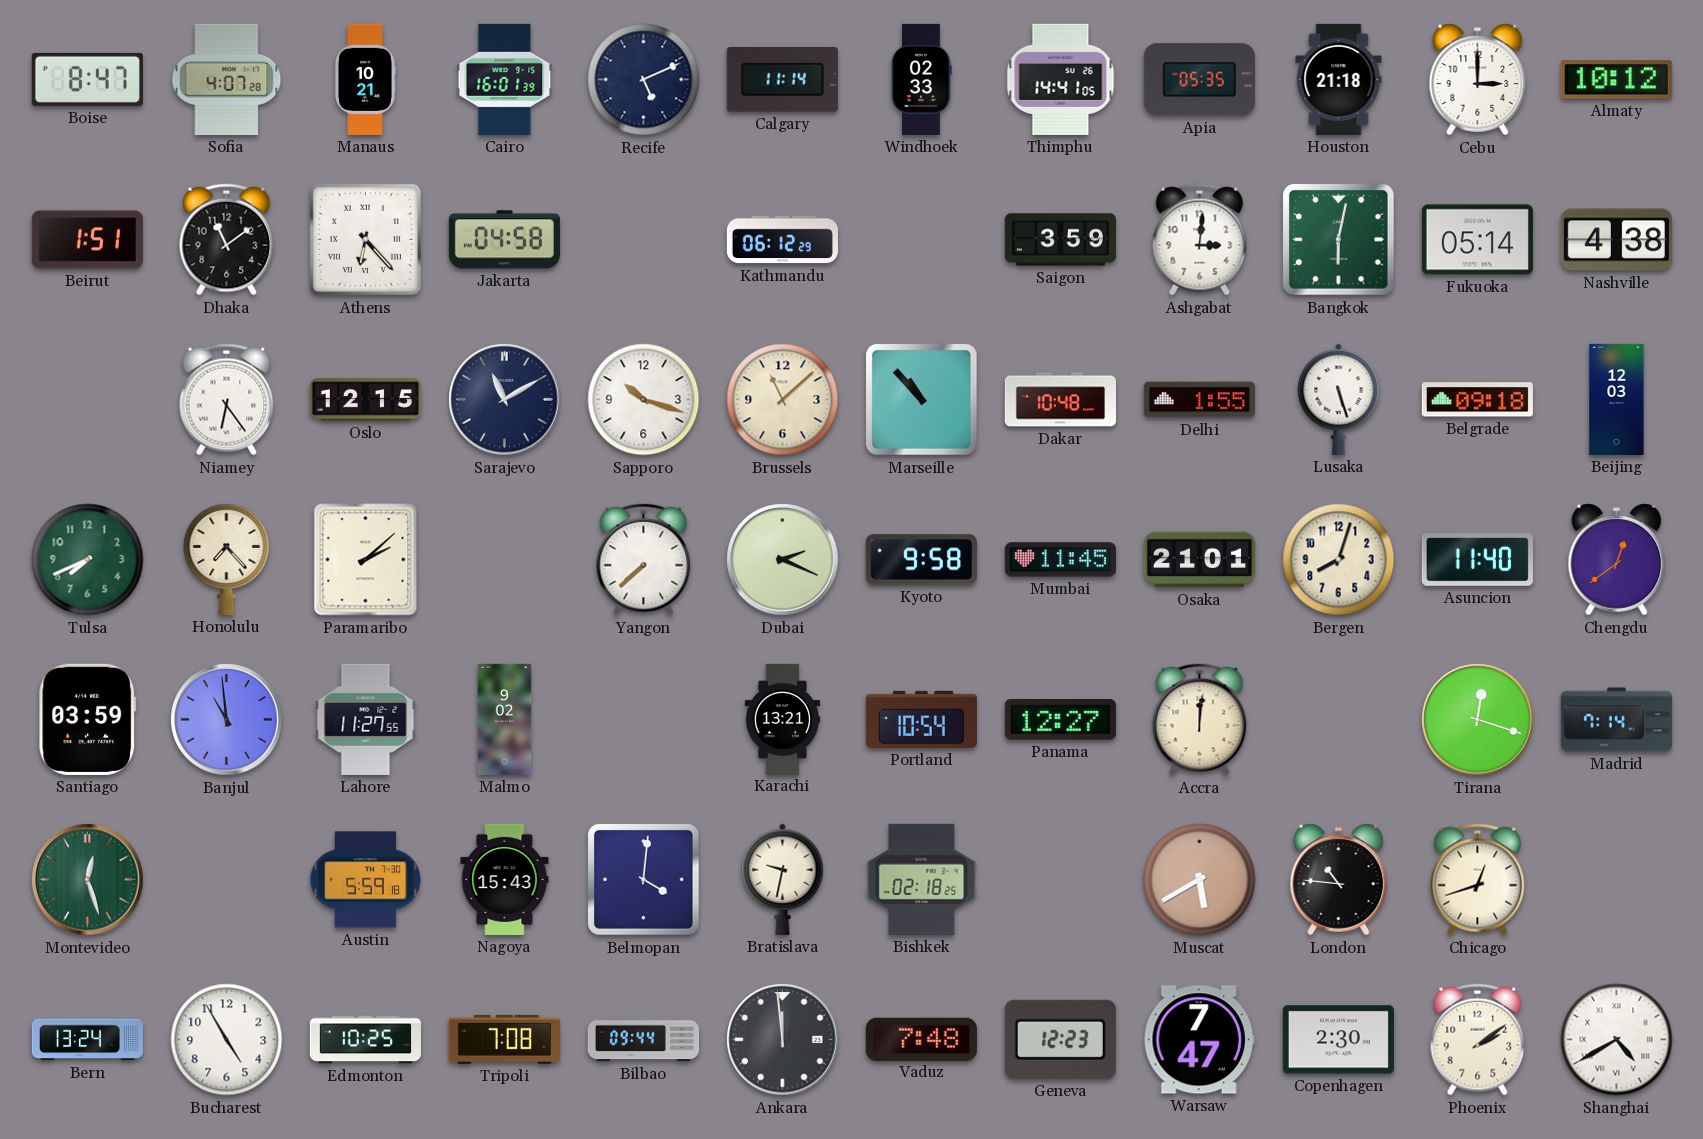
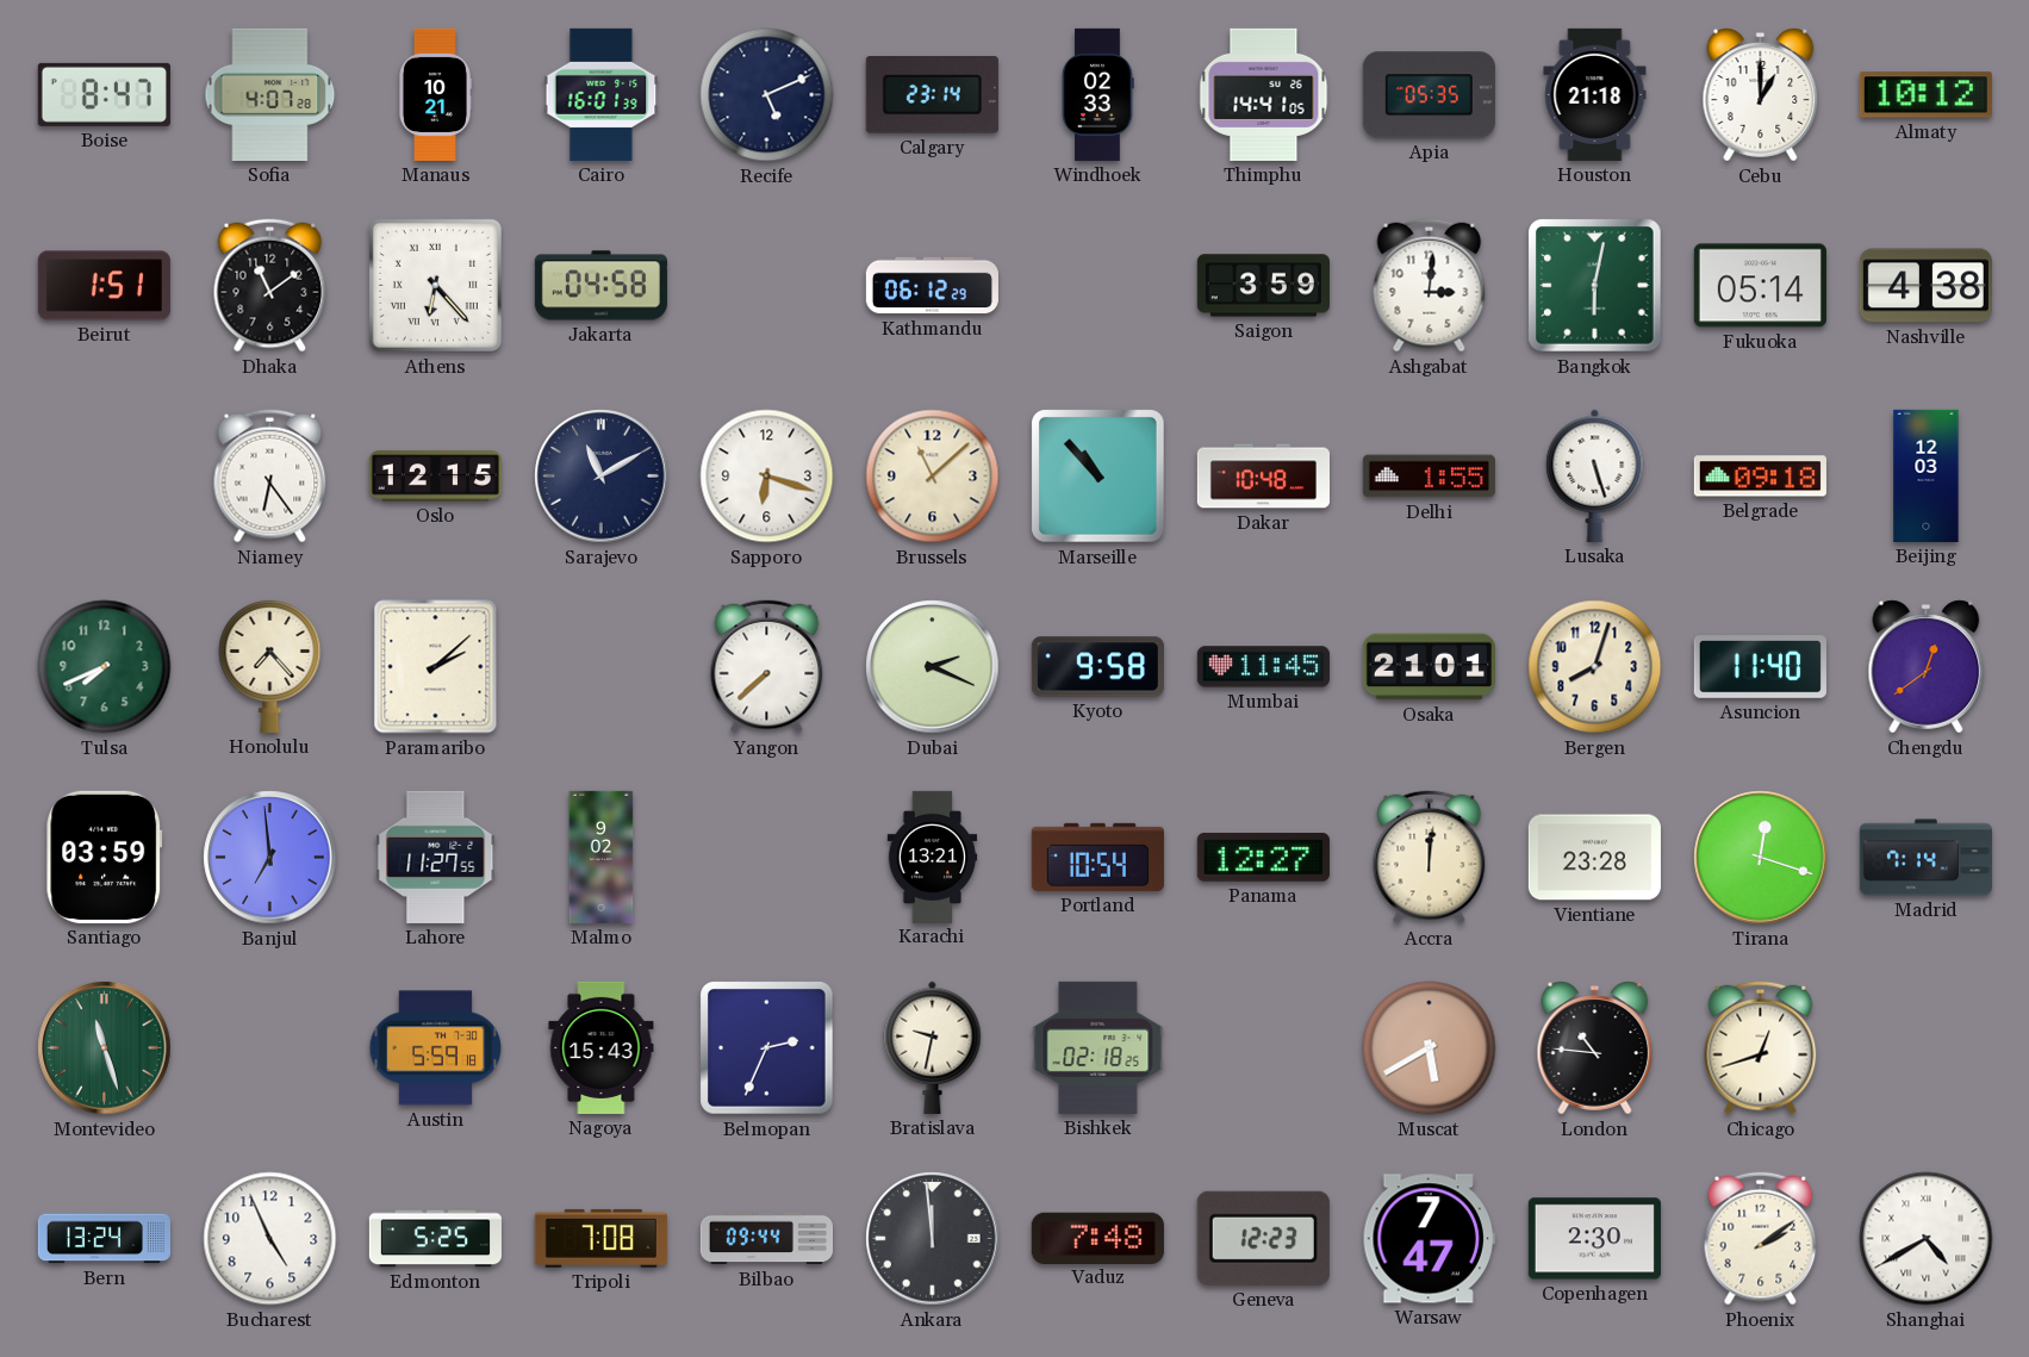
Calgary: 11:14 -> 23:14 (932, 95)
Cebu: 3:00 -> 1:00 (1761, 95)
Sapporo: 10:18 -> 6:18 (767, 477)
Banjul: 10:59 -> 6:59 (270, 858)
Vientiane: none -> 23:28 (1594, 858)
Montevideo: 12:27 -> 11:27 (105, 1048)
Belmopan: 4:01 -> 2:34 (767, 1048)
Bucharest: 4:55 -> 4:56 (270, 1239)
Edmonton: 10:25 -> 5:25 (435, 1239)
